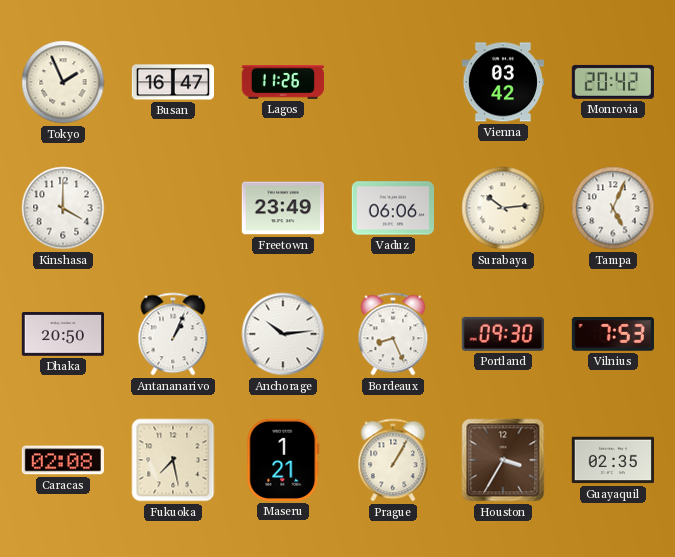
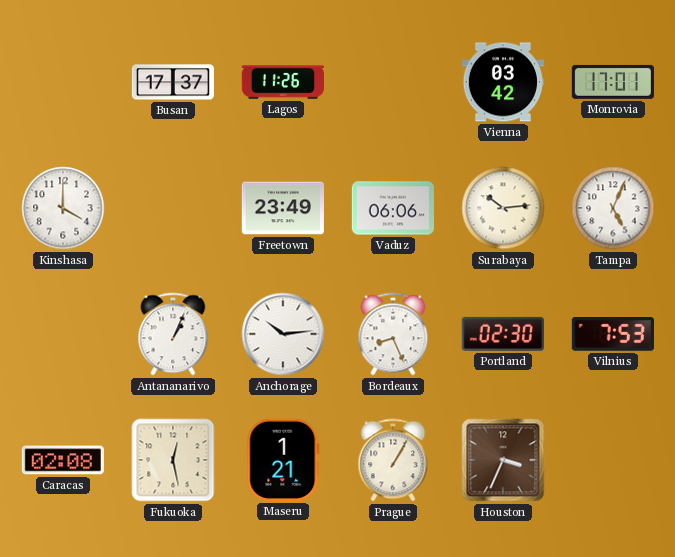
Tokyo: 1:56 -> none (63, 82)
Busan: 16:47 -> 17:37 (172, 82)
Monrovia: 20:42 -> 17:01 (613, 82)
Dhaka: 20:50 -> none (62, 334)
Portland: 09:30 -> 02:30 (503, 334)
Fukuoka: 7:28 -> 12:28 (173, 460)
Houston: 3:35 -> 3:34 (503, 460)
Guayaquil: 02:35 -> none (612, 460)
